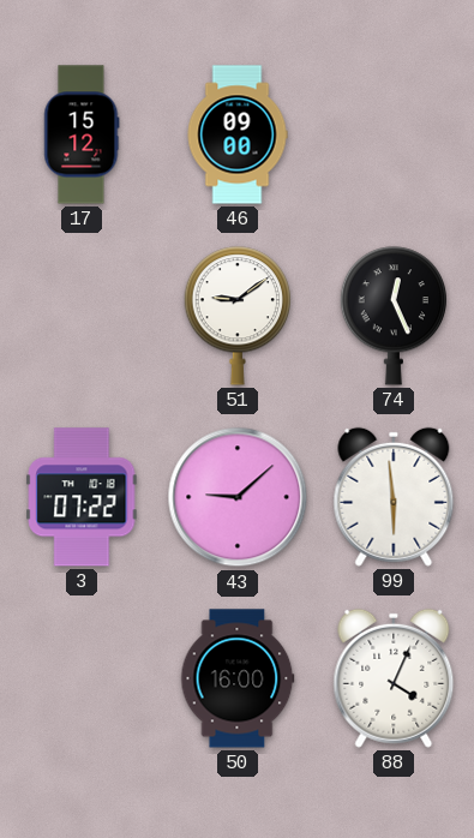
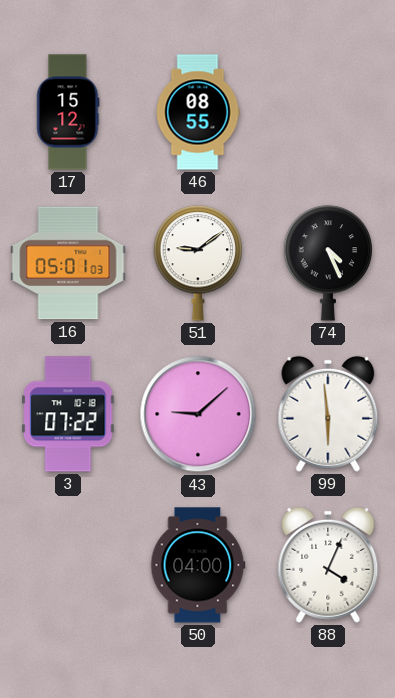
46: 09:00 -> 08:55 (198, 112)
16: none -> 05:01 (68, 263)
74: 12:26 -> 4:26 (327, 263)
50: 16:00 -> 04:00 (198, 565)
